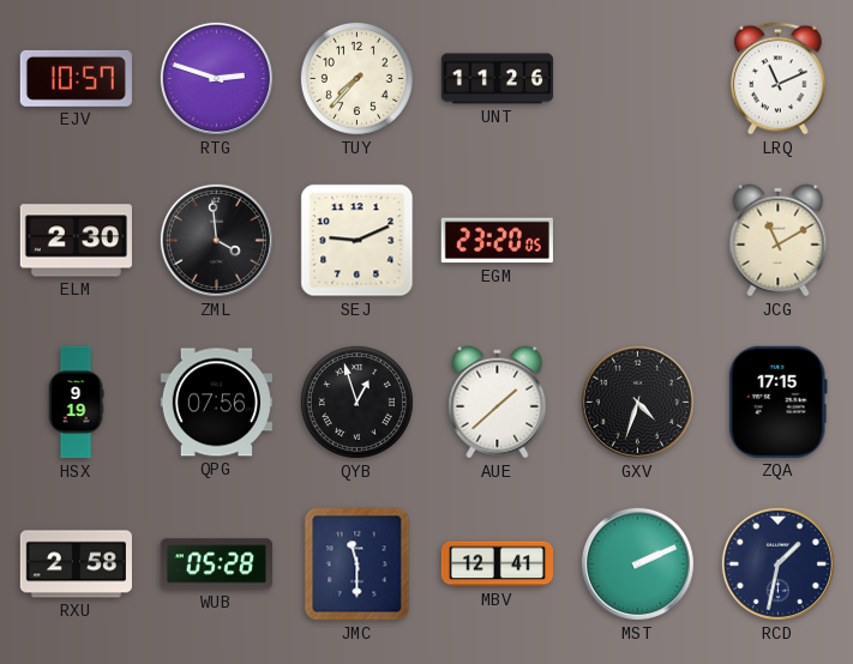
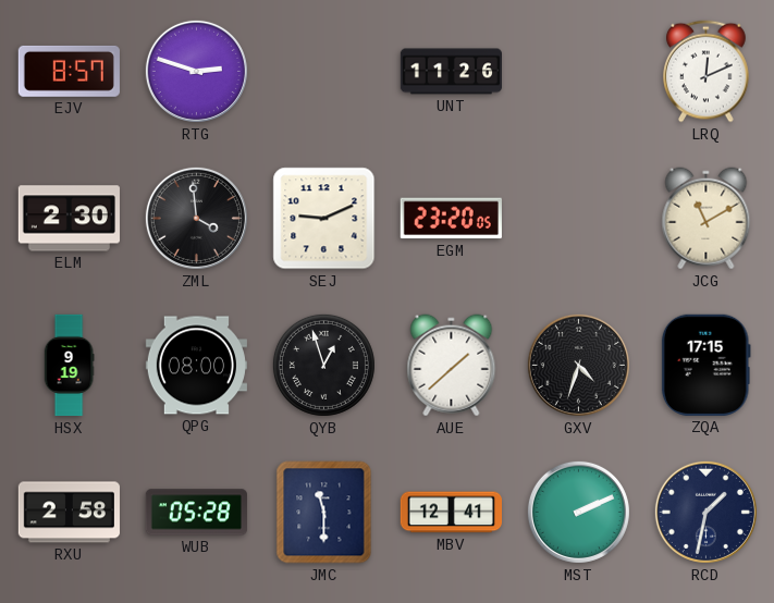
EJV: 10:57 -> 8:57 (69, 71)
TUY: 7:37 -> none (356, 78)
LRQ: 11:11 -> 12:11 (707, 72)
QPG: 07:56 -> 08:00 (196, 366)
